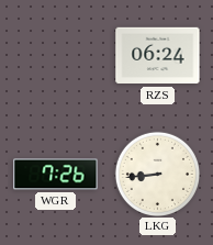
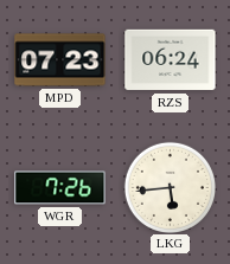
MPD: none -> 07:23 (60, 60)
LKG: 8:44 -> 5:44 (170, 187)
